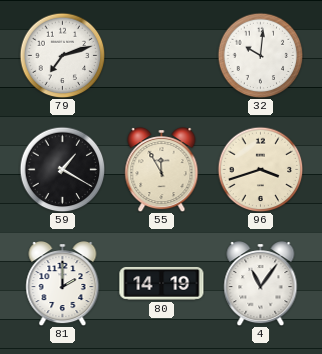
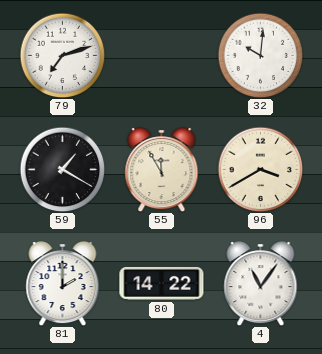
96: 3:42 -> 3:40 (260, 169)
80: 14:19 -> 14:22 (162, 283)
